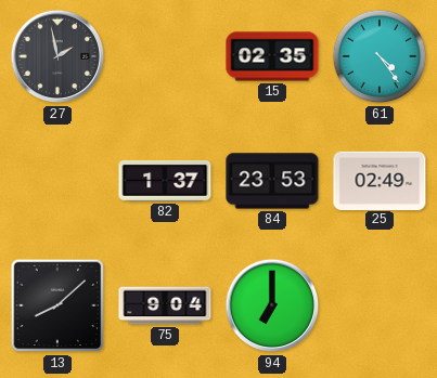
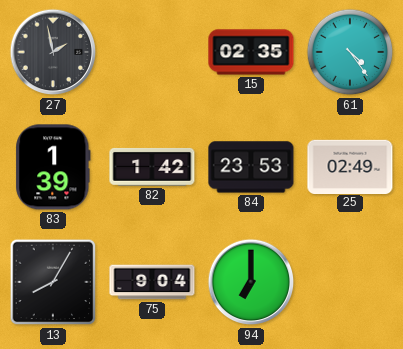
83: none -> 1:39 (53, 167)
82: 1:37 -> 1:42 (152, 167)
13: 8:08 -> 8:05 (53, 282)
